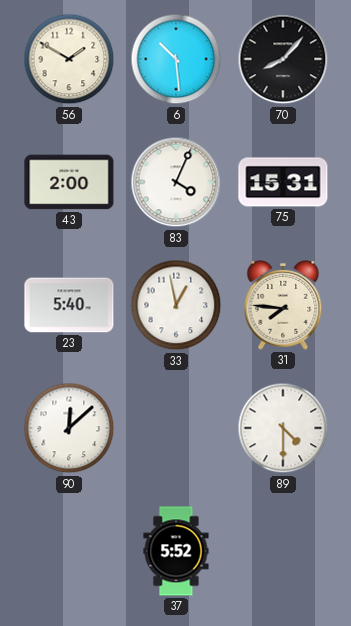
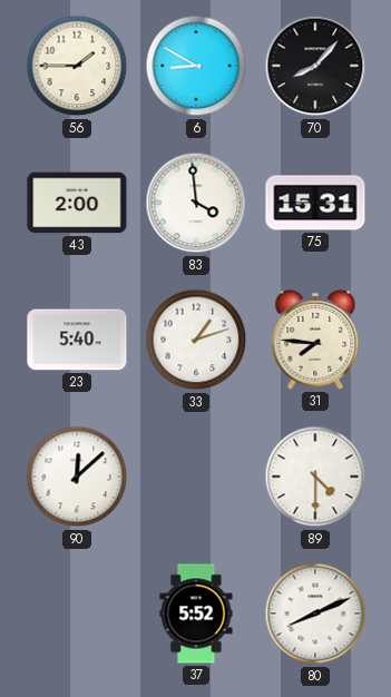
56: 1:50 -> 1:45 (77, 66)
6: 10:29 -> 8:50 (196, 66)
83: 4:04 -> 3:59 (196, 203)
33: 12:58 -> 1:12 (196, 340)
80: none -> 8:11 (315, 613)
